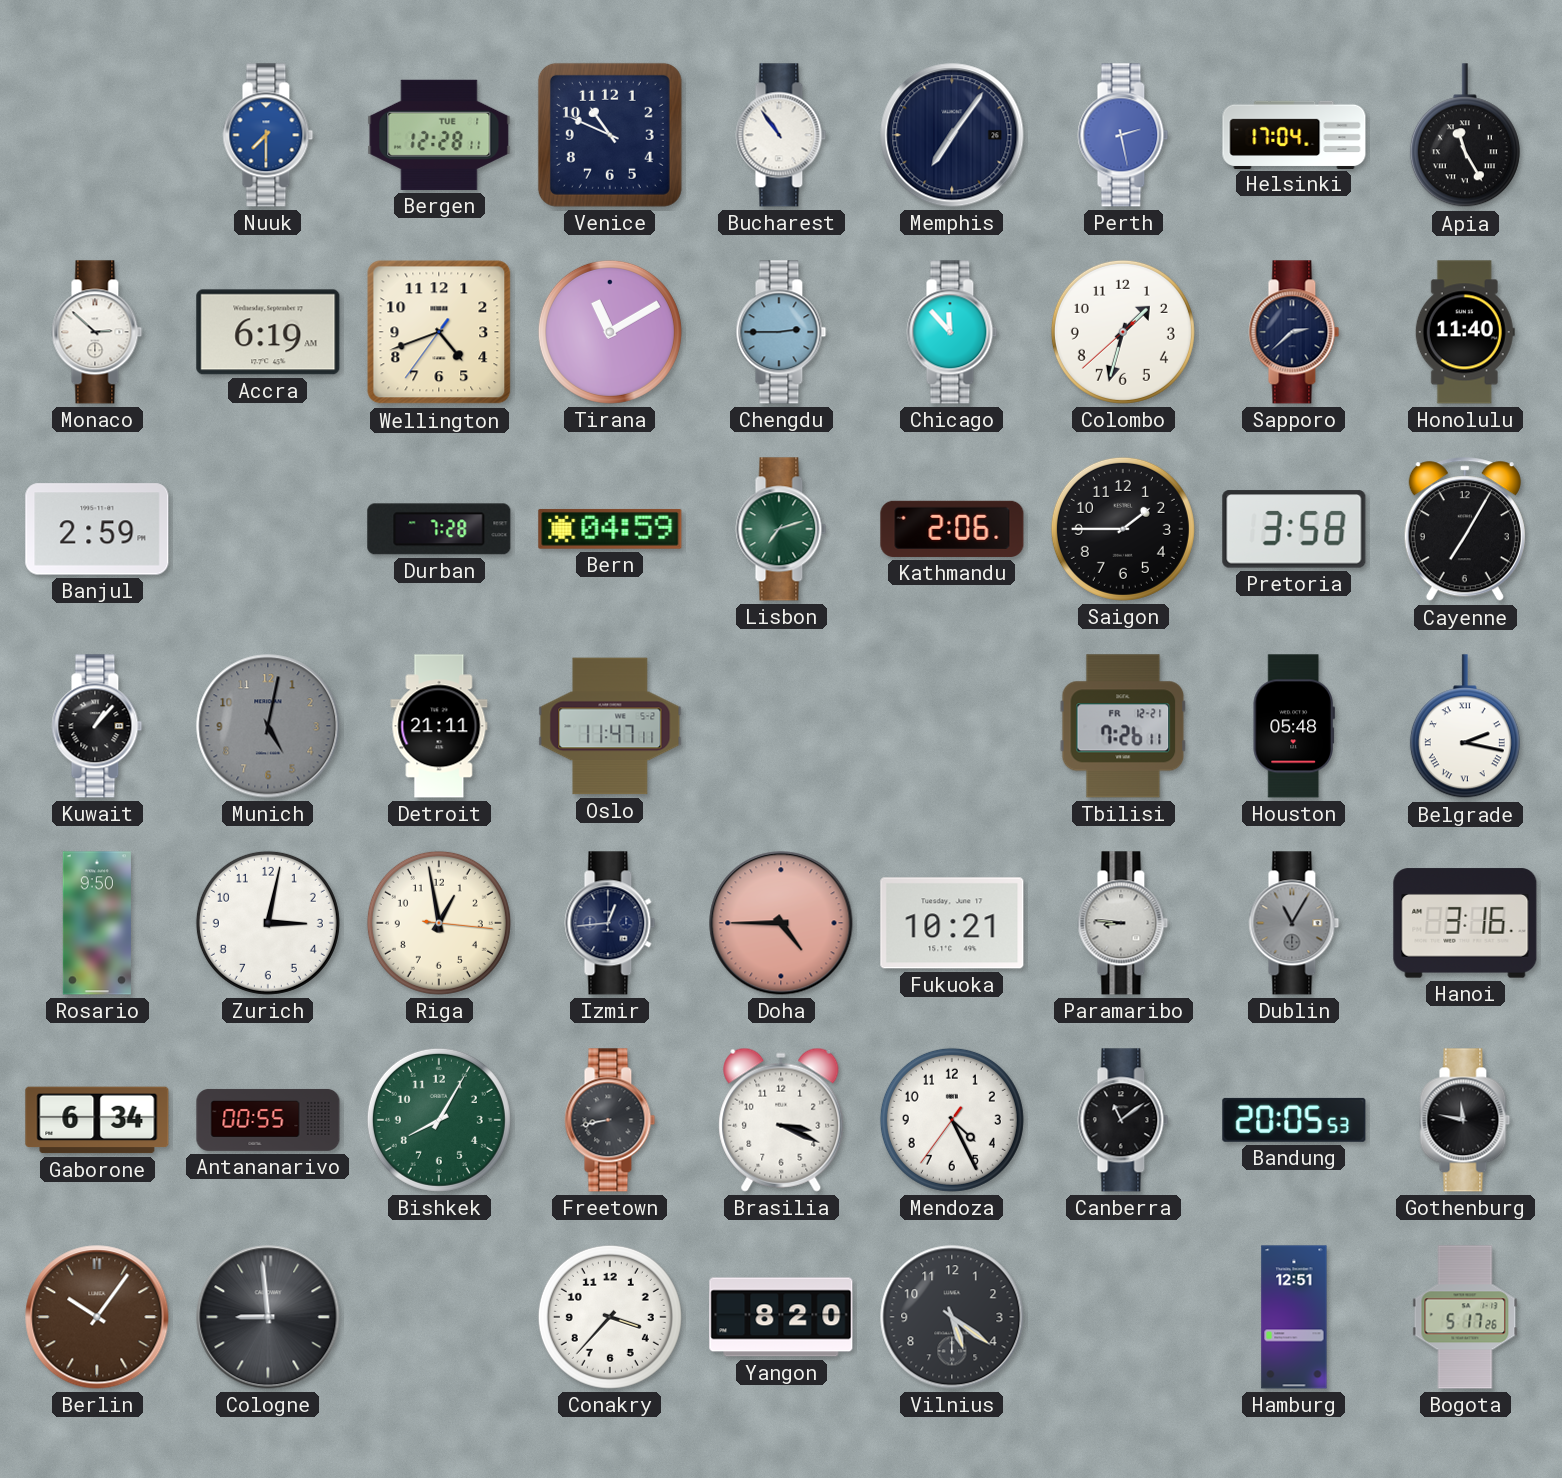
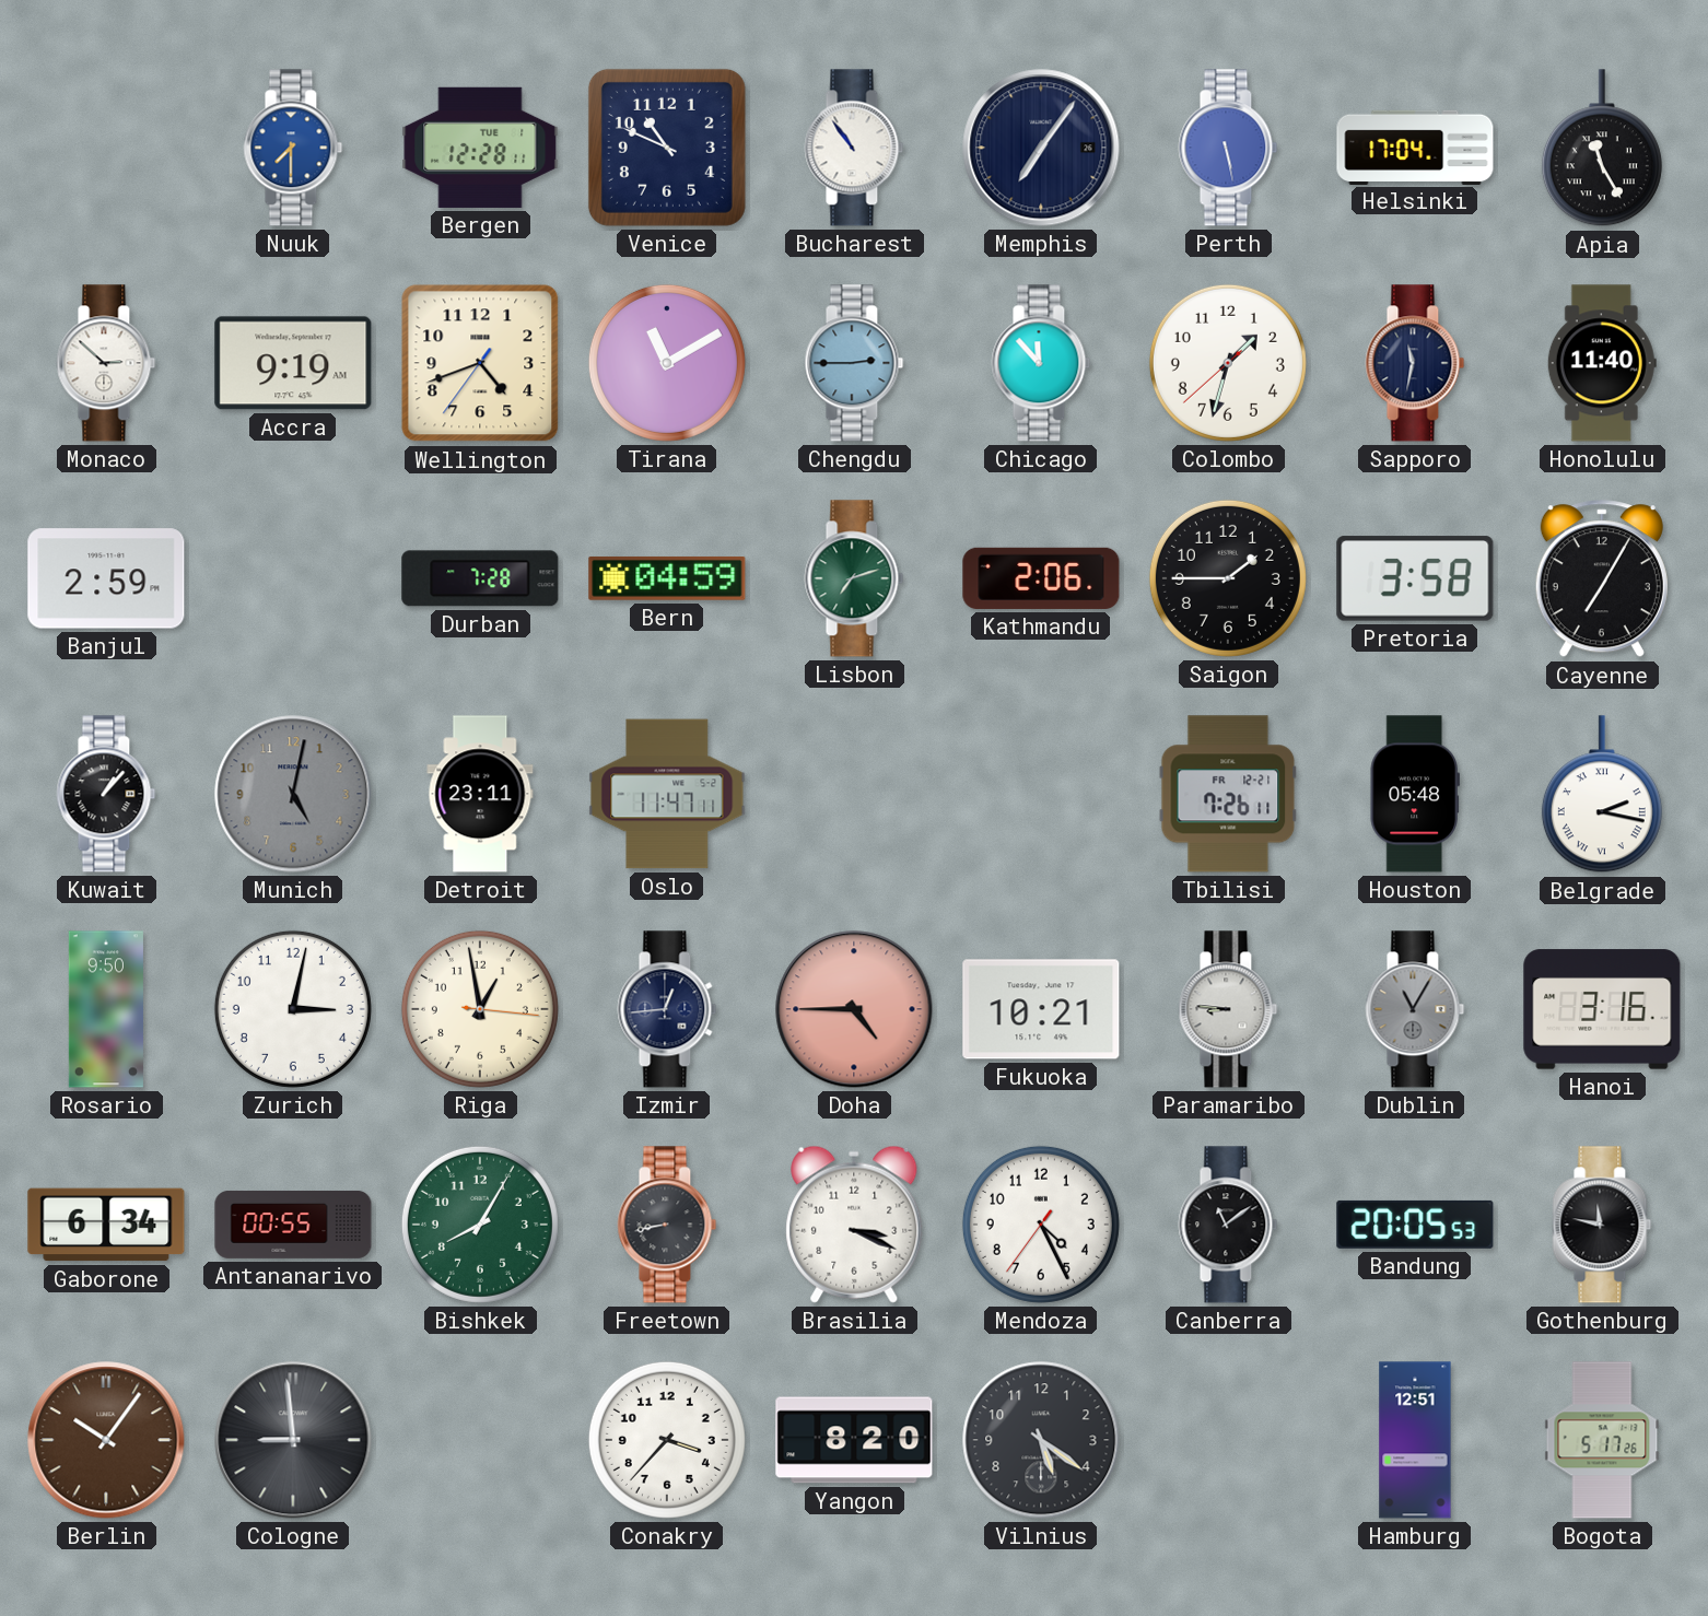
Perth: 2:28 -> 5:28 (1228, 148)
Accra: 6:19 -> 9:19 (293, 363)
Sapporo: 2:38 -> 11:32 (1415, 363)
Detroit: 21:11 -> 23:11 (480, 794)
